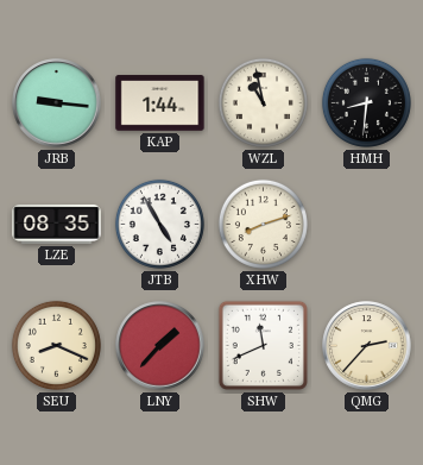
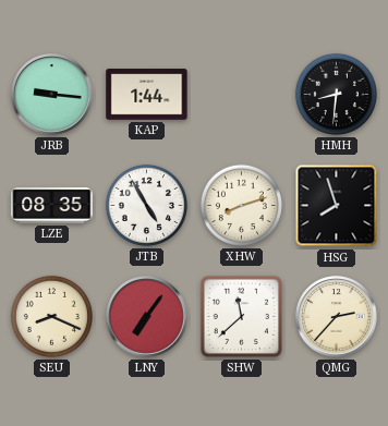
WZL: 10:58 -> none (263, 102)
HSG: none -> 7:57 (337, 206)
LNY: 1:37 -> 7:06 (147, 317)
SHW: 11:41 -> 11:38 (241, 316)
